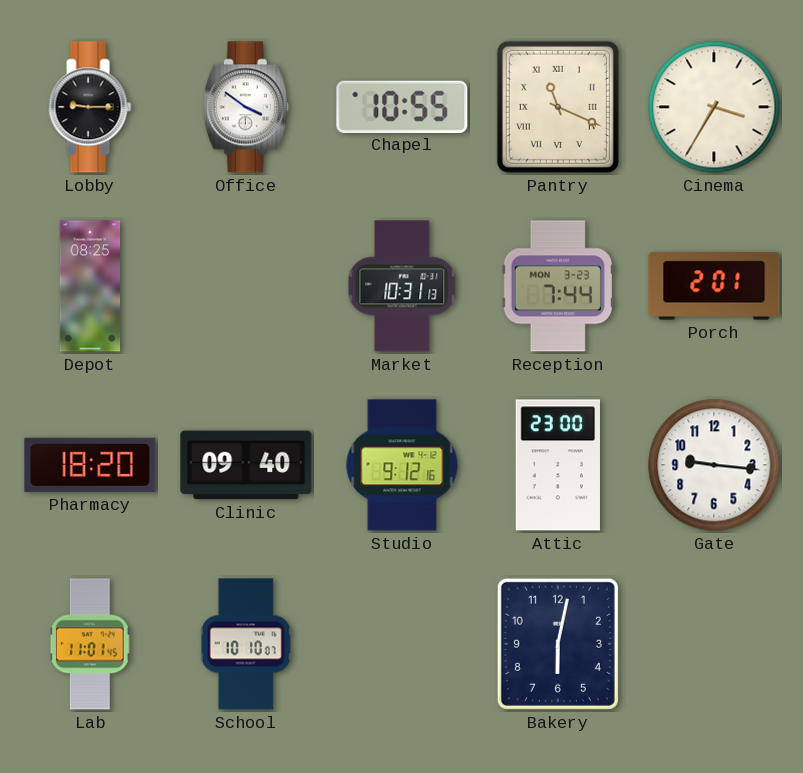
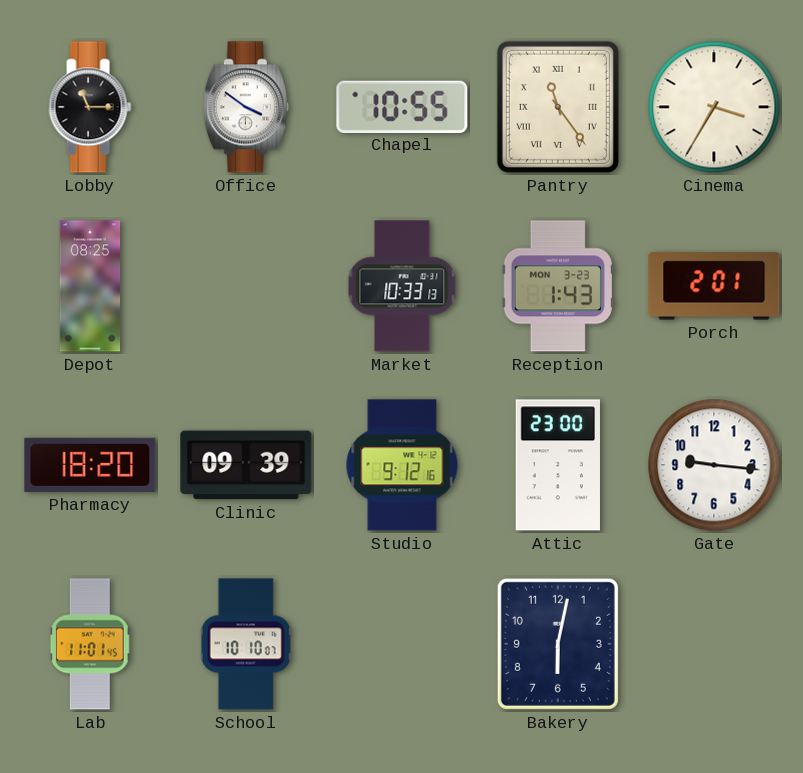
Lobby: 9:15 -> 11:15 (90, 107)
Pantry: 11:19 -> 11:24 (558, 107)
Market: 10:31 -> 10:33 (402, 286)
Reception: 7:44 -> 1:43 (558, 286)
Clinic: 09:40 -> 09:39 (246, 465)
